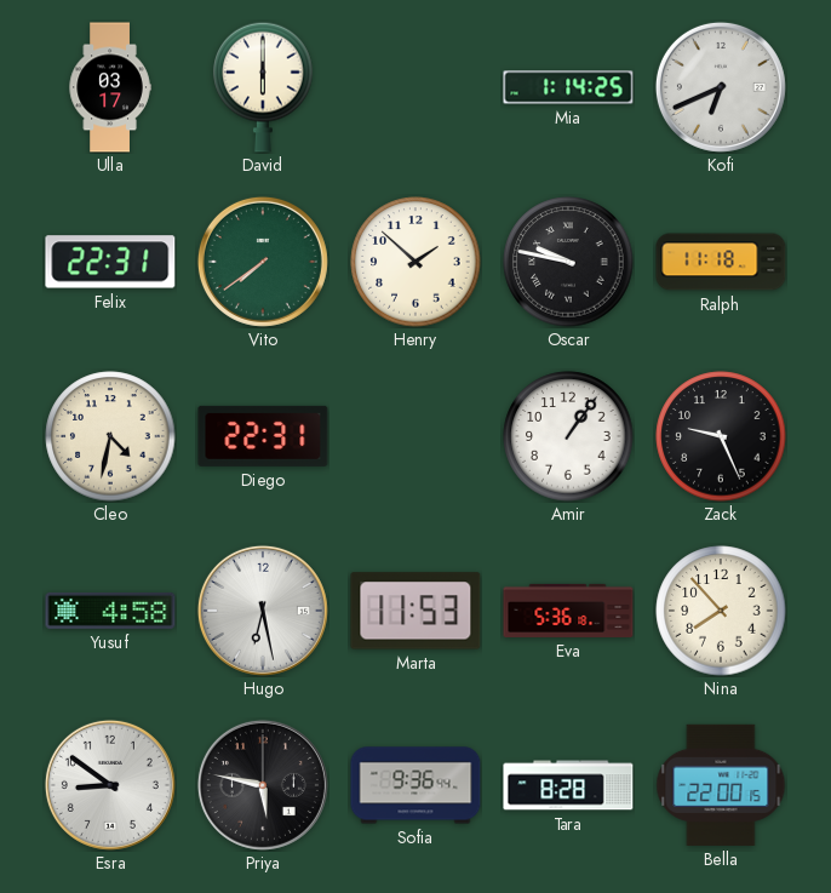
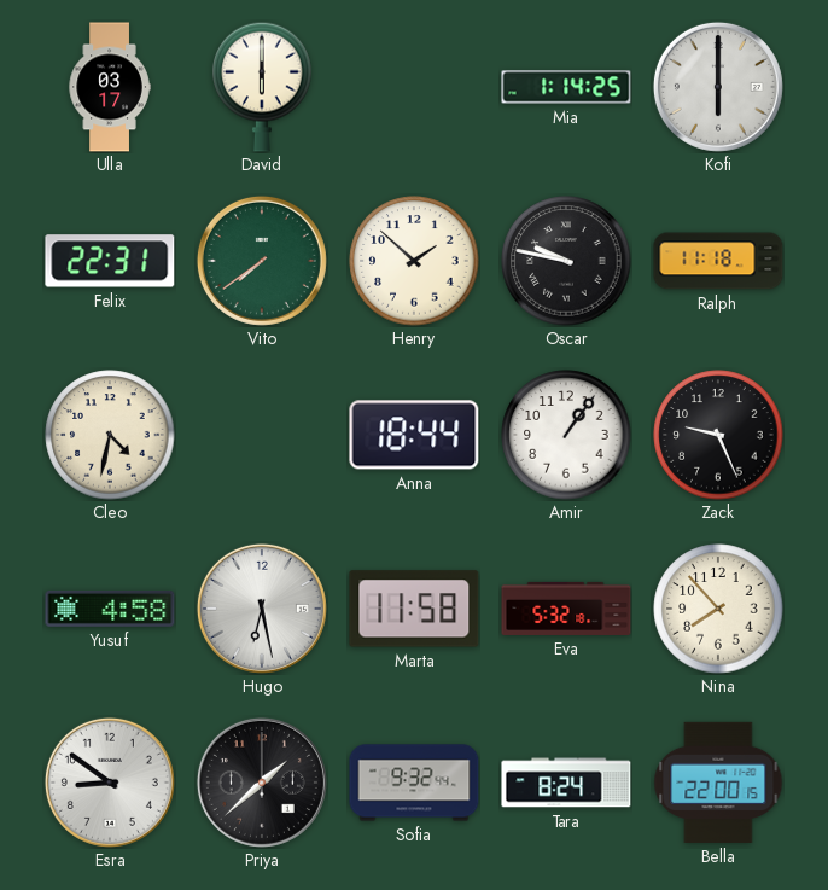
Kofi: 6:41 -> 6:00 (718, 87)
Diego: 22:31 -> none (263, 436)
Anna: none -> 18:44 (414, 435)
Marta: 11:53 -> 11:58 (414, 609)
Eva: 5:36 -> 5:32 (566, 609)
Priya: 5:47 -> 1:38 (262, 783)
Sofia: 9:36 -> 9:32 (414, 783)
Tara: 8:28 -> 8:24 (566, 783)
